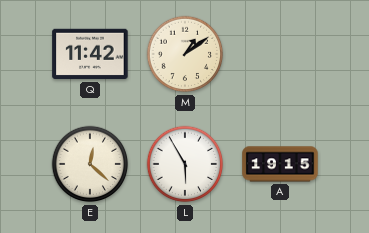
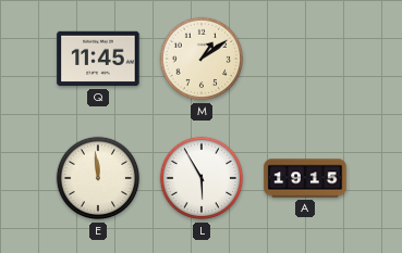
Q: 11:42 -> 11:45 (98, 59)
E: 12:22 -> 11:59 (98, 178)
